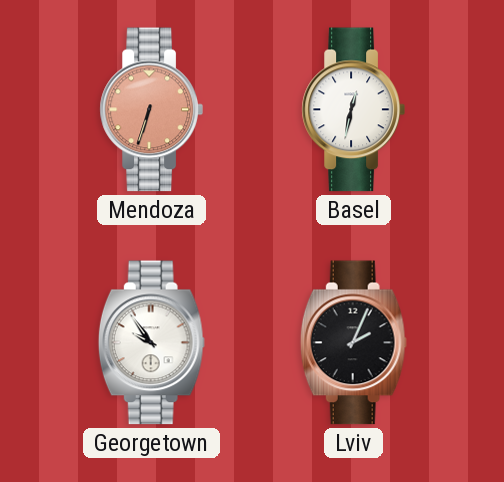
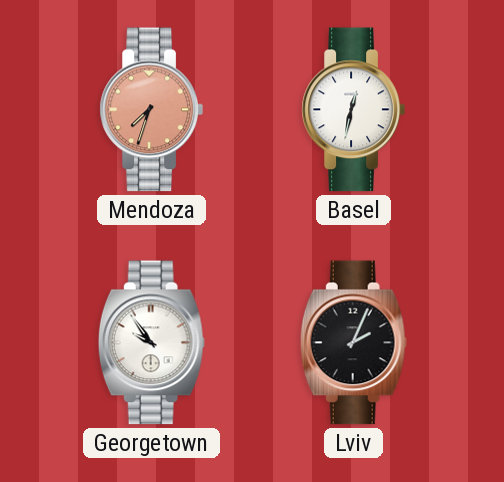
Mendoza: 6:33 -> 7:33 (151, 110)
